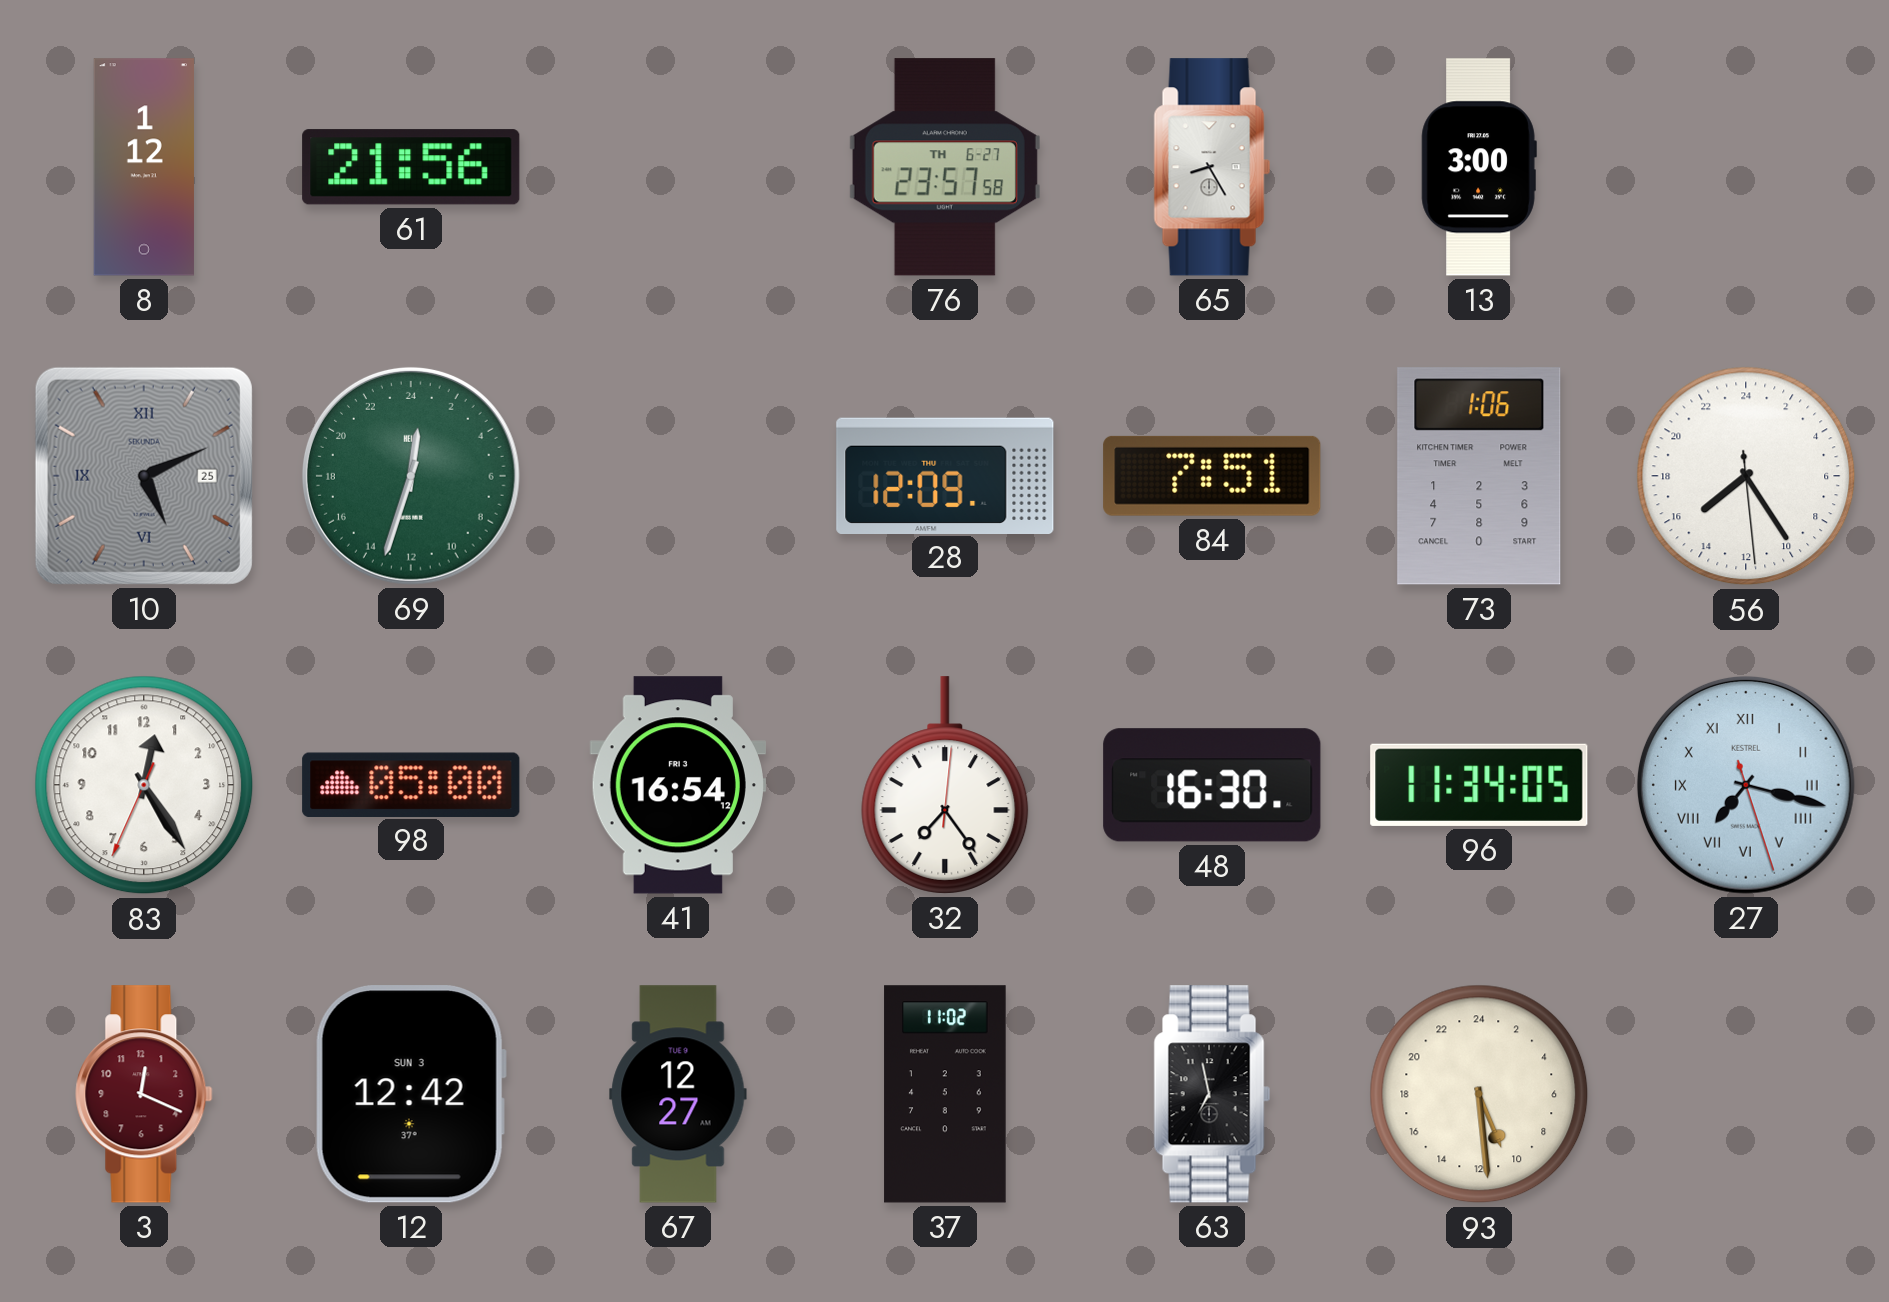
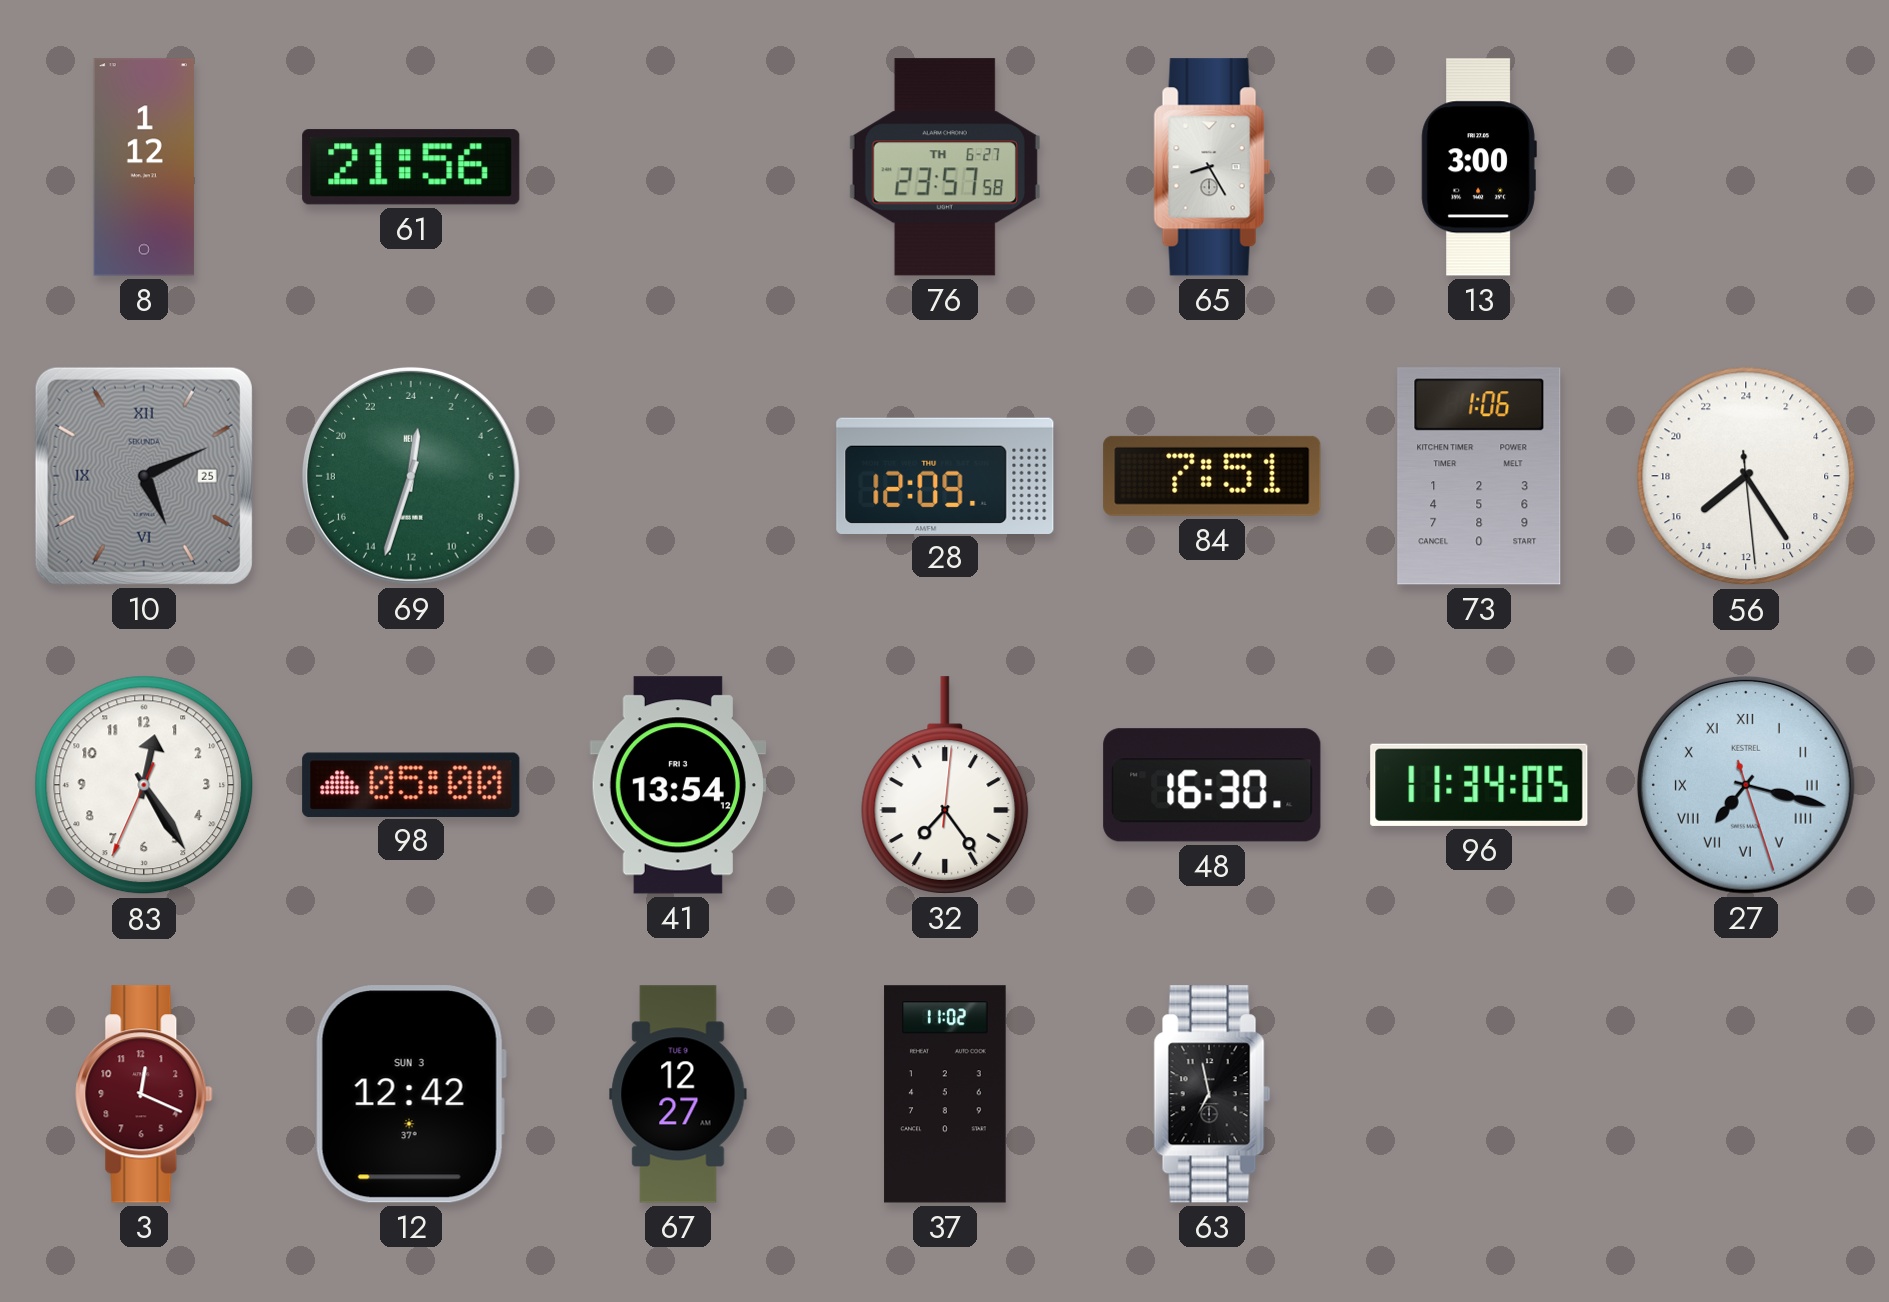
41: 16:54 -> 13:54 (677, 785)
93: 10:29 -> none (1479, 1094)
